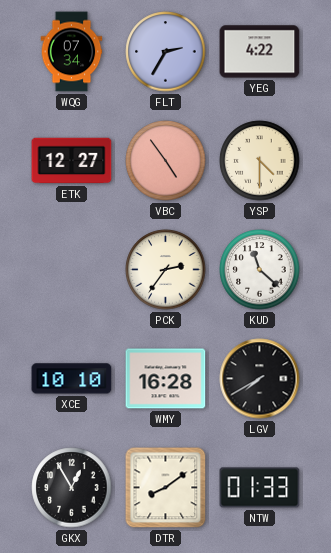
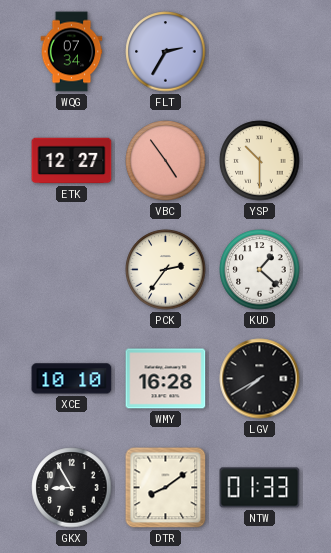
YEG: 4:22 -> none (260, 52)
YSP: 4:30 -> 10:30 (260, 161)
KUD: 11:22 -> 1:22 (260, 270)
GKX: 12:55 -> 8:55 (72, 488)
